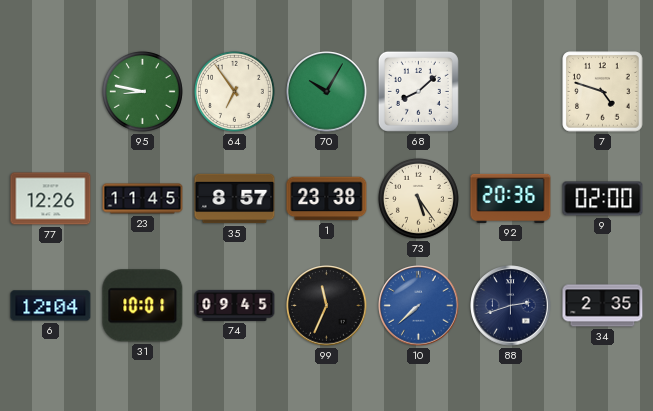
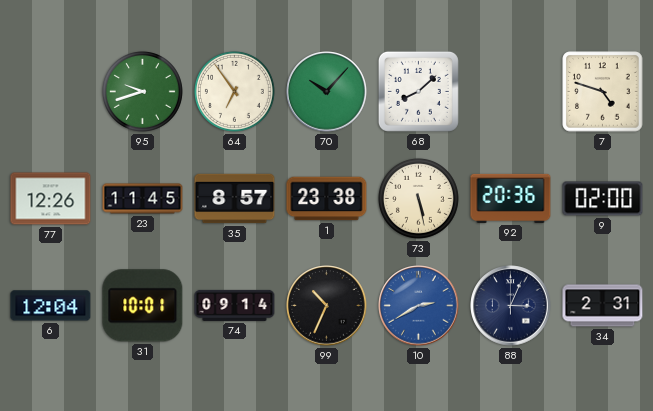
95: 8:47 -> 9:42 (142, 91)
70: 10:05 -> 10:07 (327, 92)
73: 5:24 -> 5:28 (418, 198)
74: 09:45 -> 09:14 (235, 305)
99: 11:34 -> 10:34 (327, 306)
10: 7:38 -> 2:40 (419, 306)
88: 2:42 -> 3:04 (511, 306)
34: 2:35 -> 2:31 (603, 306)
